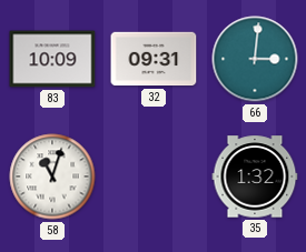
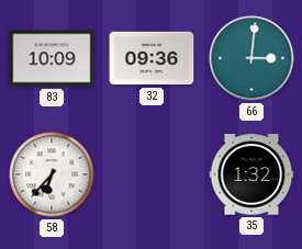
32: 09:31 -> 09:36 (152, 58)
58: 11:03 -> 6:37 (52, 174)
